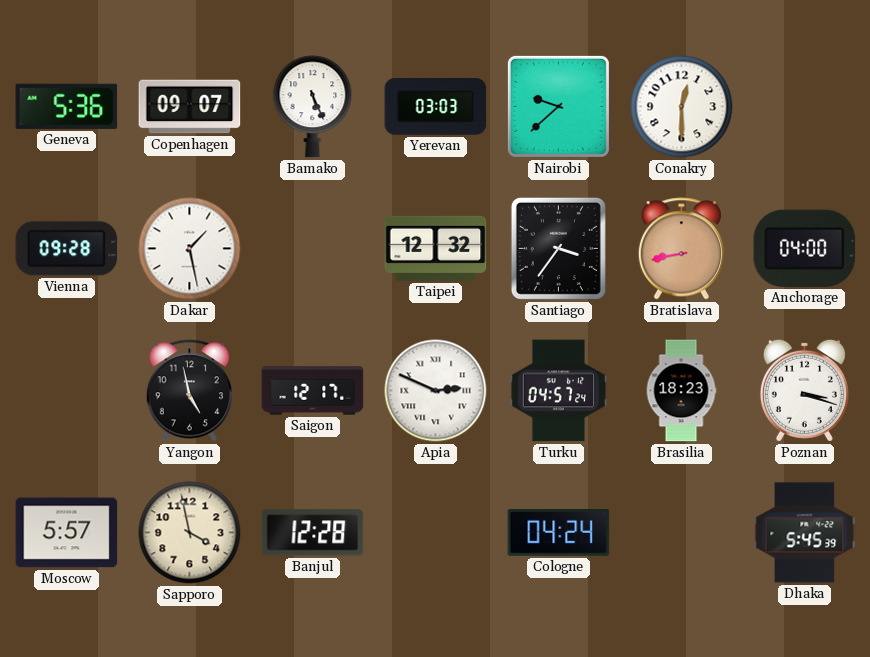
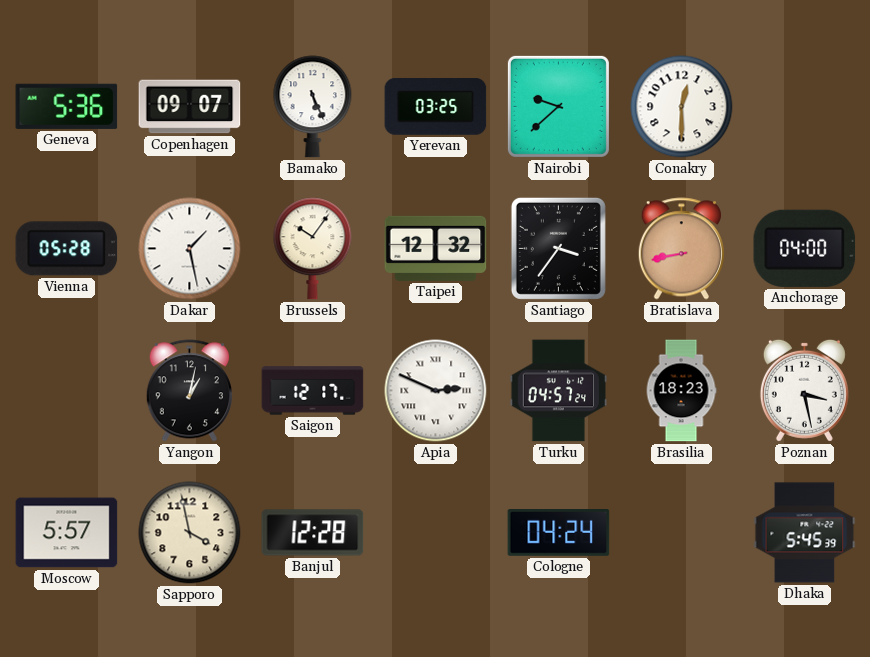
Yerevan: 03:03 -> 03:25 (436, 107)
Vienna: 09:28 -> 05:28 (67, 249)
Brussels: none -> 10:06 (313, 249)
Yangon: 4:58 -> 1:02 (189, 391)
Poznan: 3:18 -> 3:28 (804, 390)
